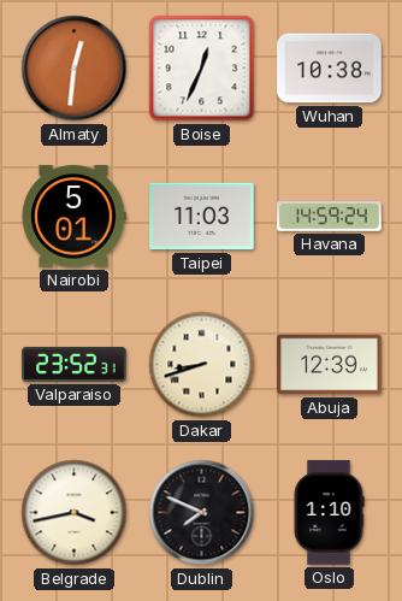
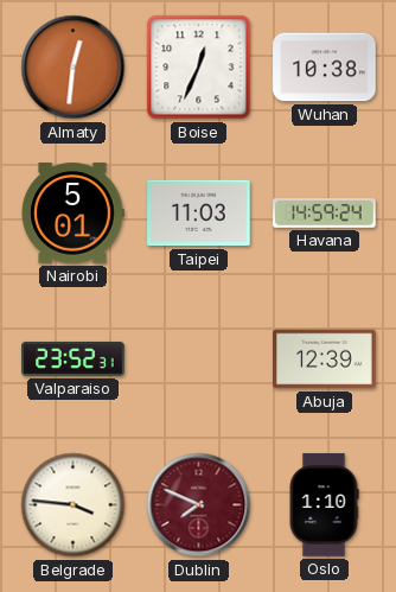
Dakar: 8:42 -> none (202, 365)
Belgrade: 3:43 -> 3:46 (74, 505)
Dublin dial: black -> burgundy (199, 505)
